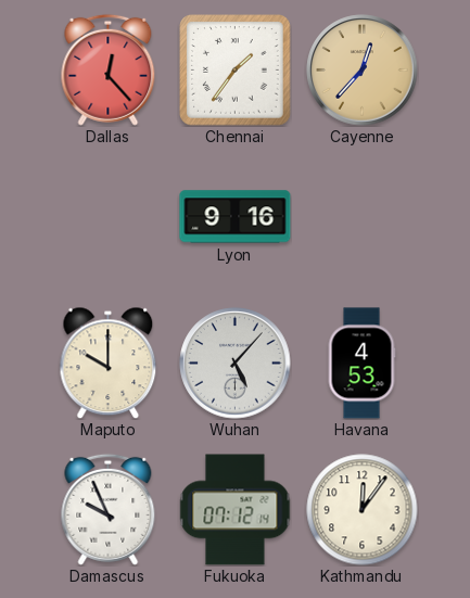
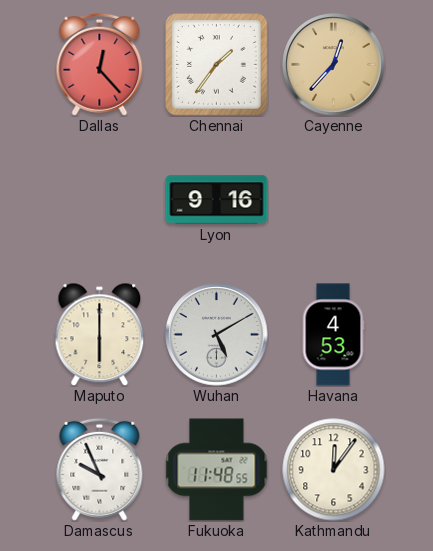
Maputo: 10:00 -> 6:00 (100, 334)
Wuhan: 5:07 -> 5:10 (217, 335)
Fukuoka: 07:12 -> 11:48 (217, 470)
